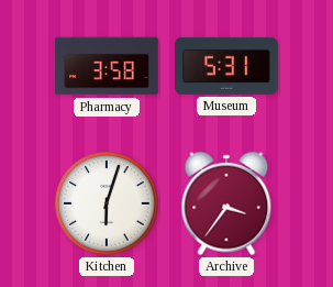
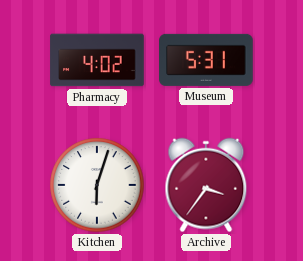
Pharmacy: 3:58 -> 4:02 (97, 60)
